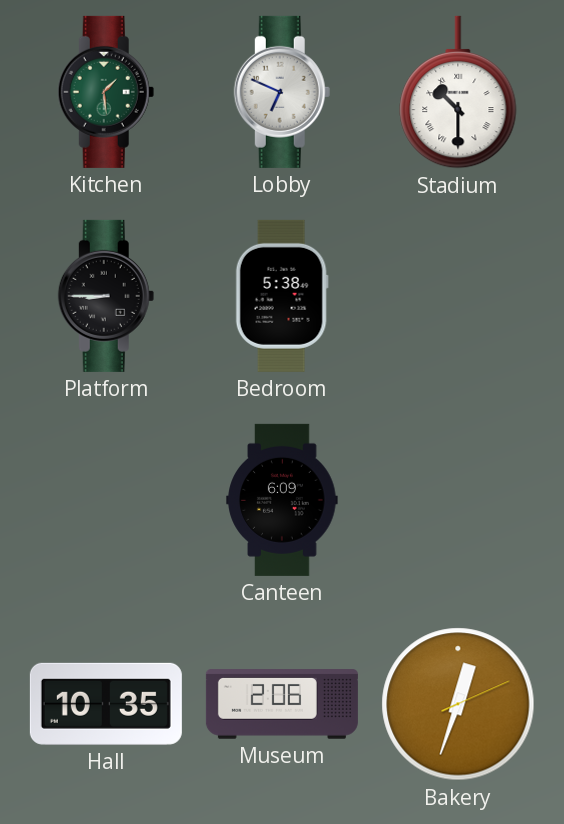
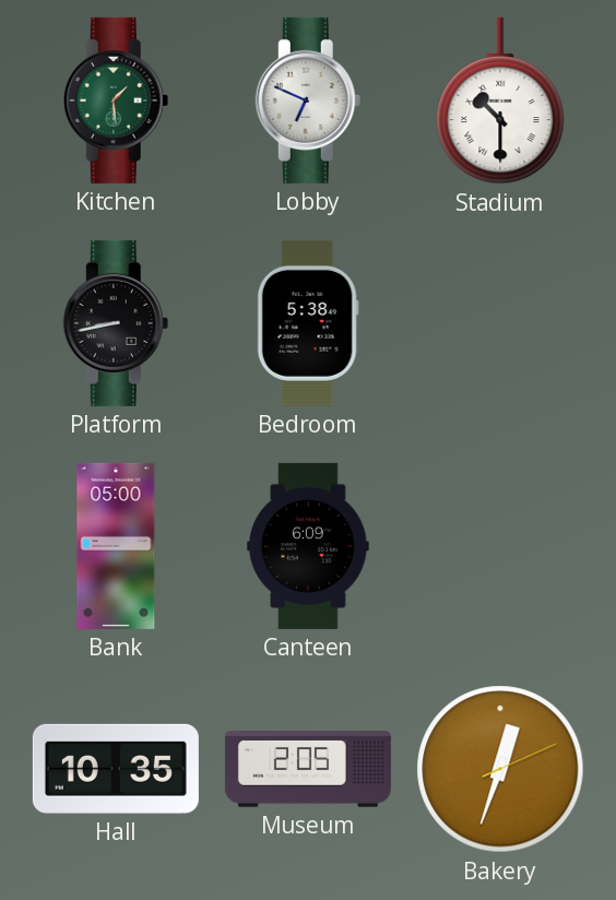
Platform: 8:45 -> 8:43 (116, 323)
Bank: none -> 05:00 (116, 546)
Museum: 2:06 -> 2:05 (308, 769)
